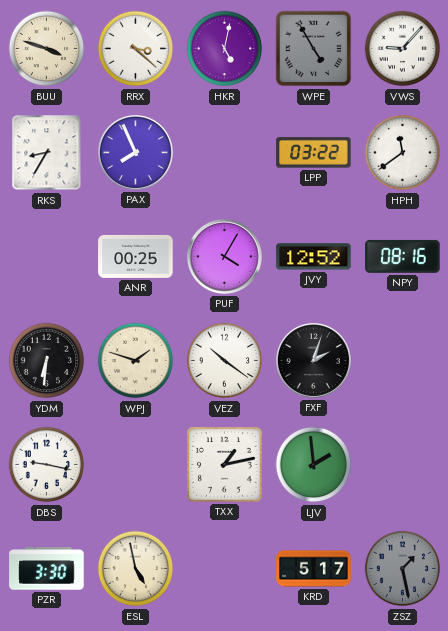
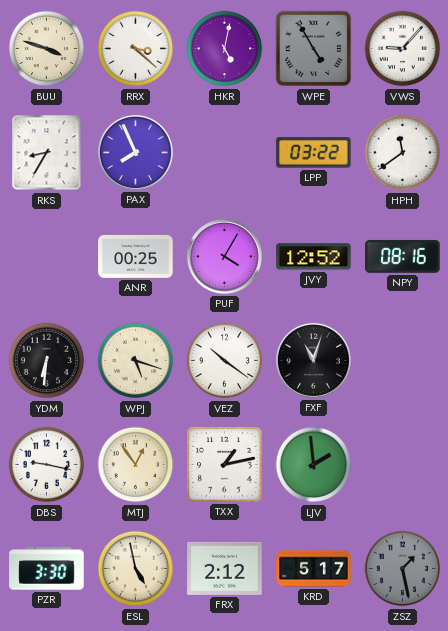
WPJ: 1:48 -> 5:18 (136, 361)
FXF: 2:03 -> 11:03 (313, 360)
MTJ: none -> 12:54 (136, 465)
FRX: none -> 2:12 (225, 568)
